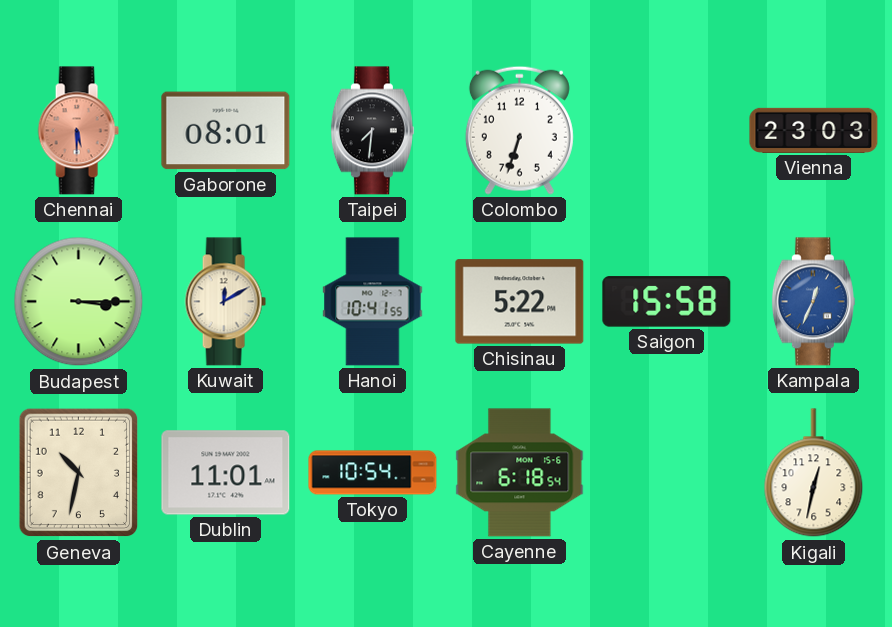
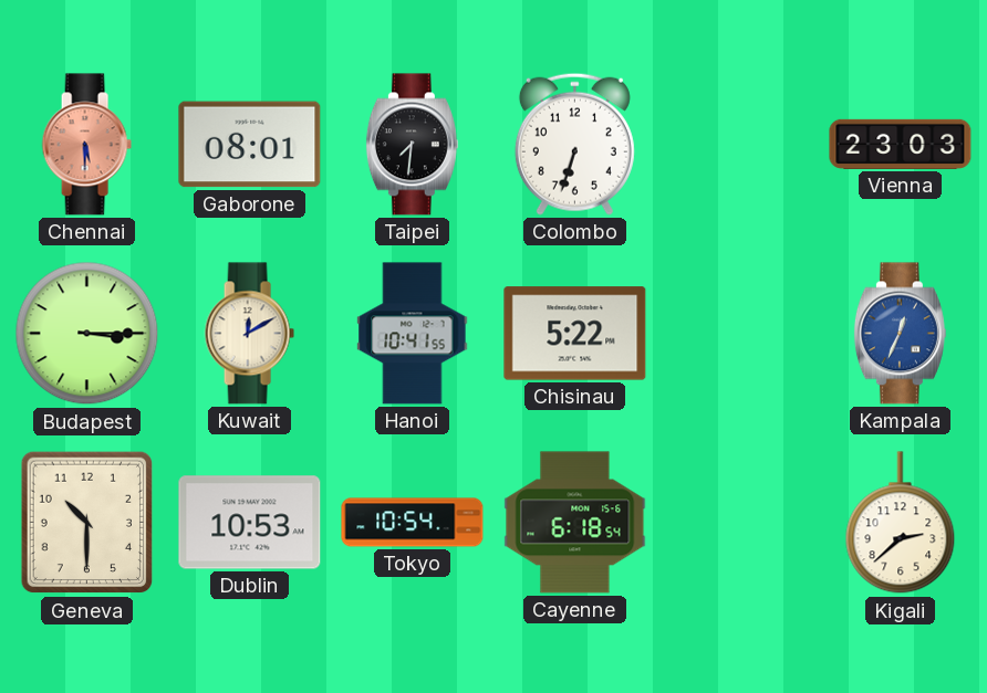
Saigon: 15:58 -> none (667, 302)
Geneva: 10:32 -> 10:30 (87, 523)
Dublin: 11:01 -> 10:53 (250, 523)
Kigali: 12:32 -> 2:38 (901, 523)
